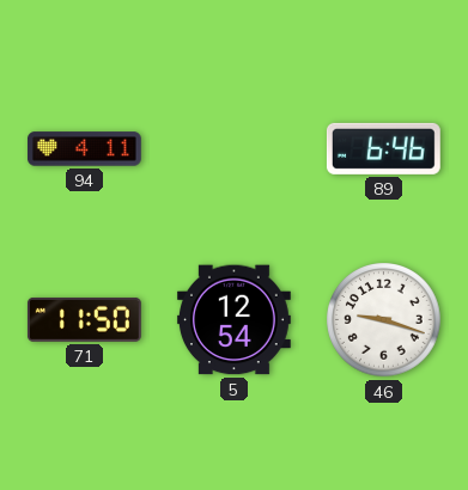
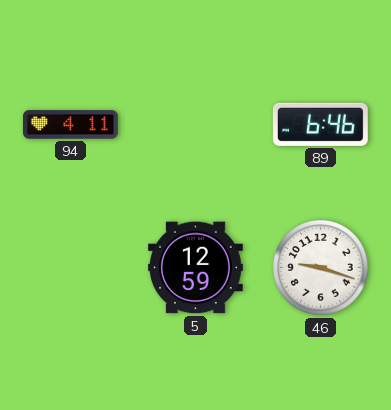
71: 11:50 -> none (84, 319)
5: 12:54 -> 12:59 (195, 268)
